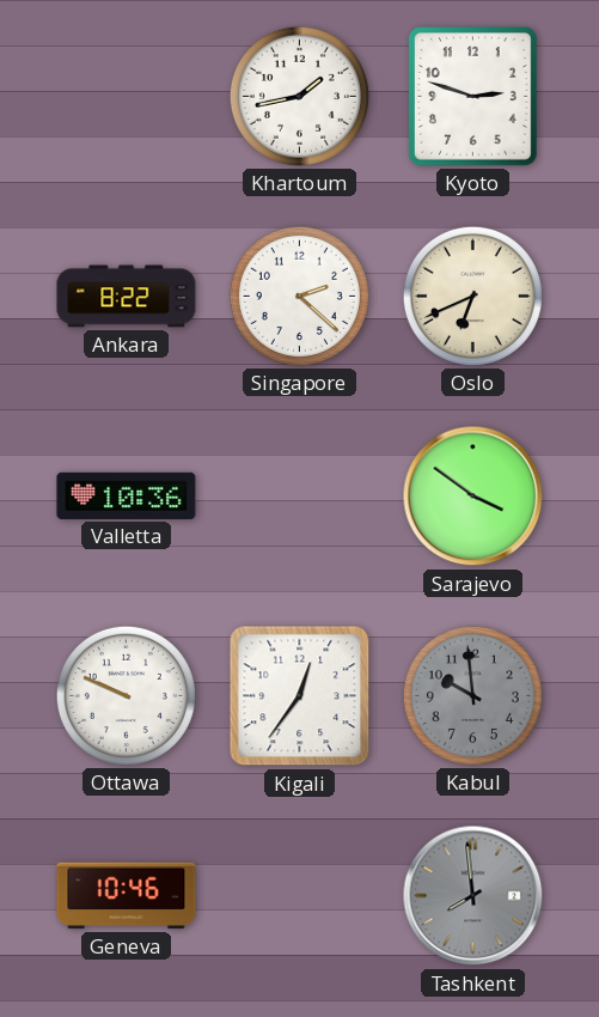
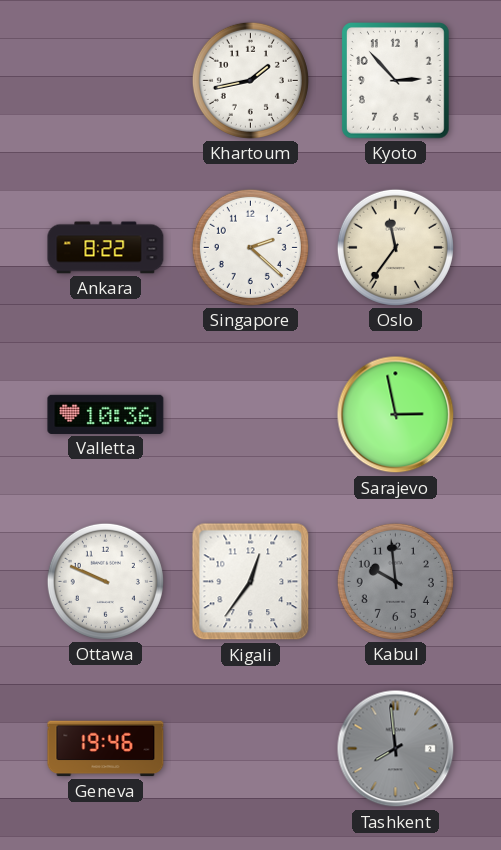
Kyoto: 2:48 -> 2:53 (396, 81)
Oslo: 6:41 -> 11:36 (395, 247)
Sarajevo: 3:51 -> 2:58 (396, 415)
Geneva: 10:46 -> 19:46 (106, 749)
